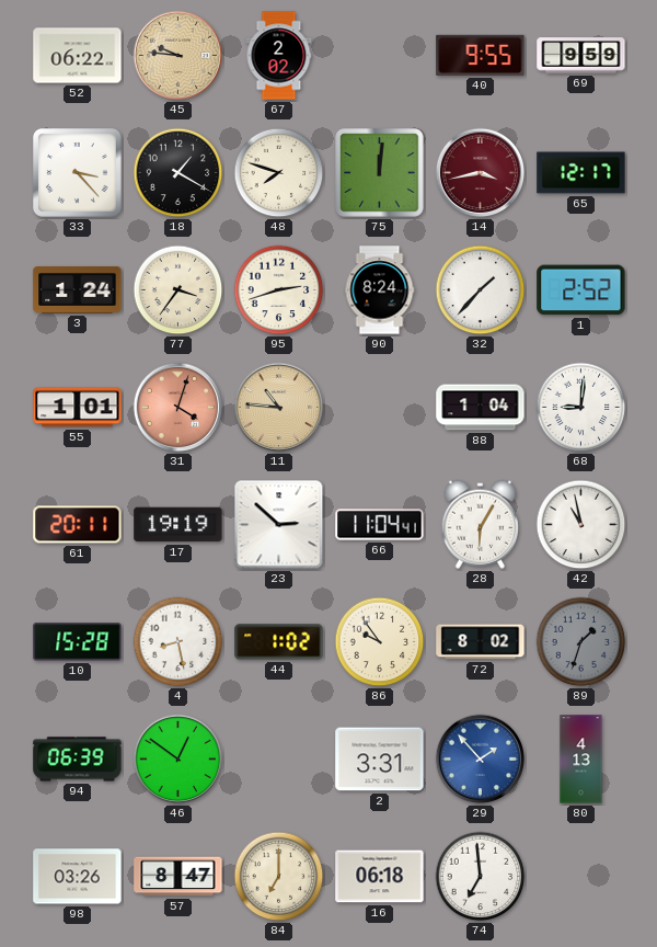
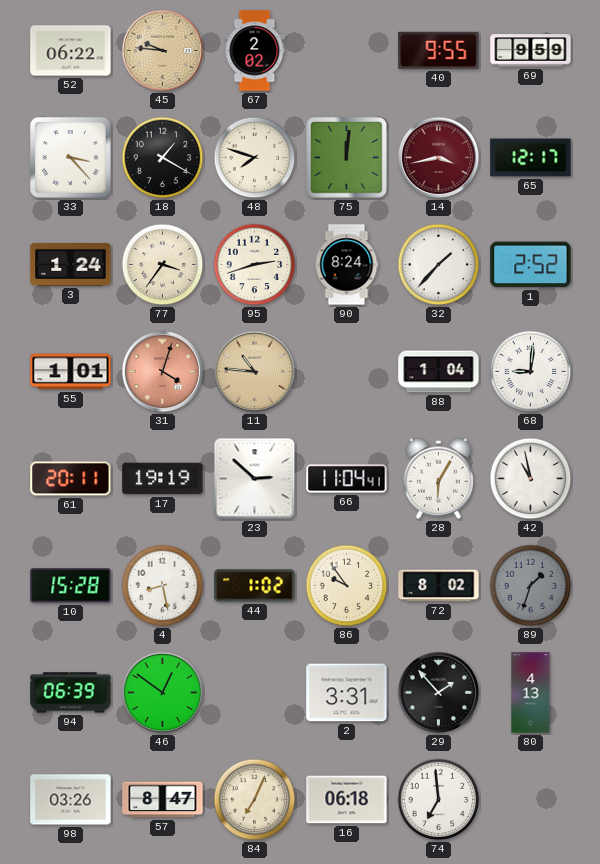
29 dial: blue -> black (439, 693)
84: 7:00 -> 7:04 (255, 800)
